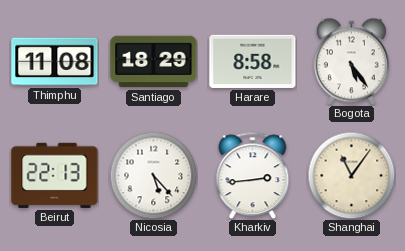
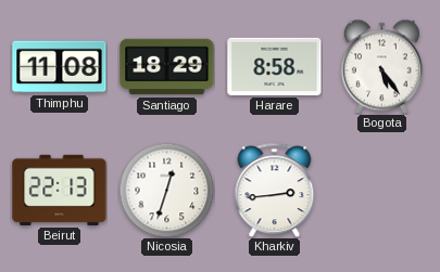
Nicosia: 5:23 -> 12:33 (166, 190)
Shanghai: 11:06 -> none (351, 175)
